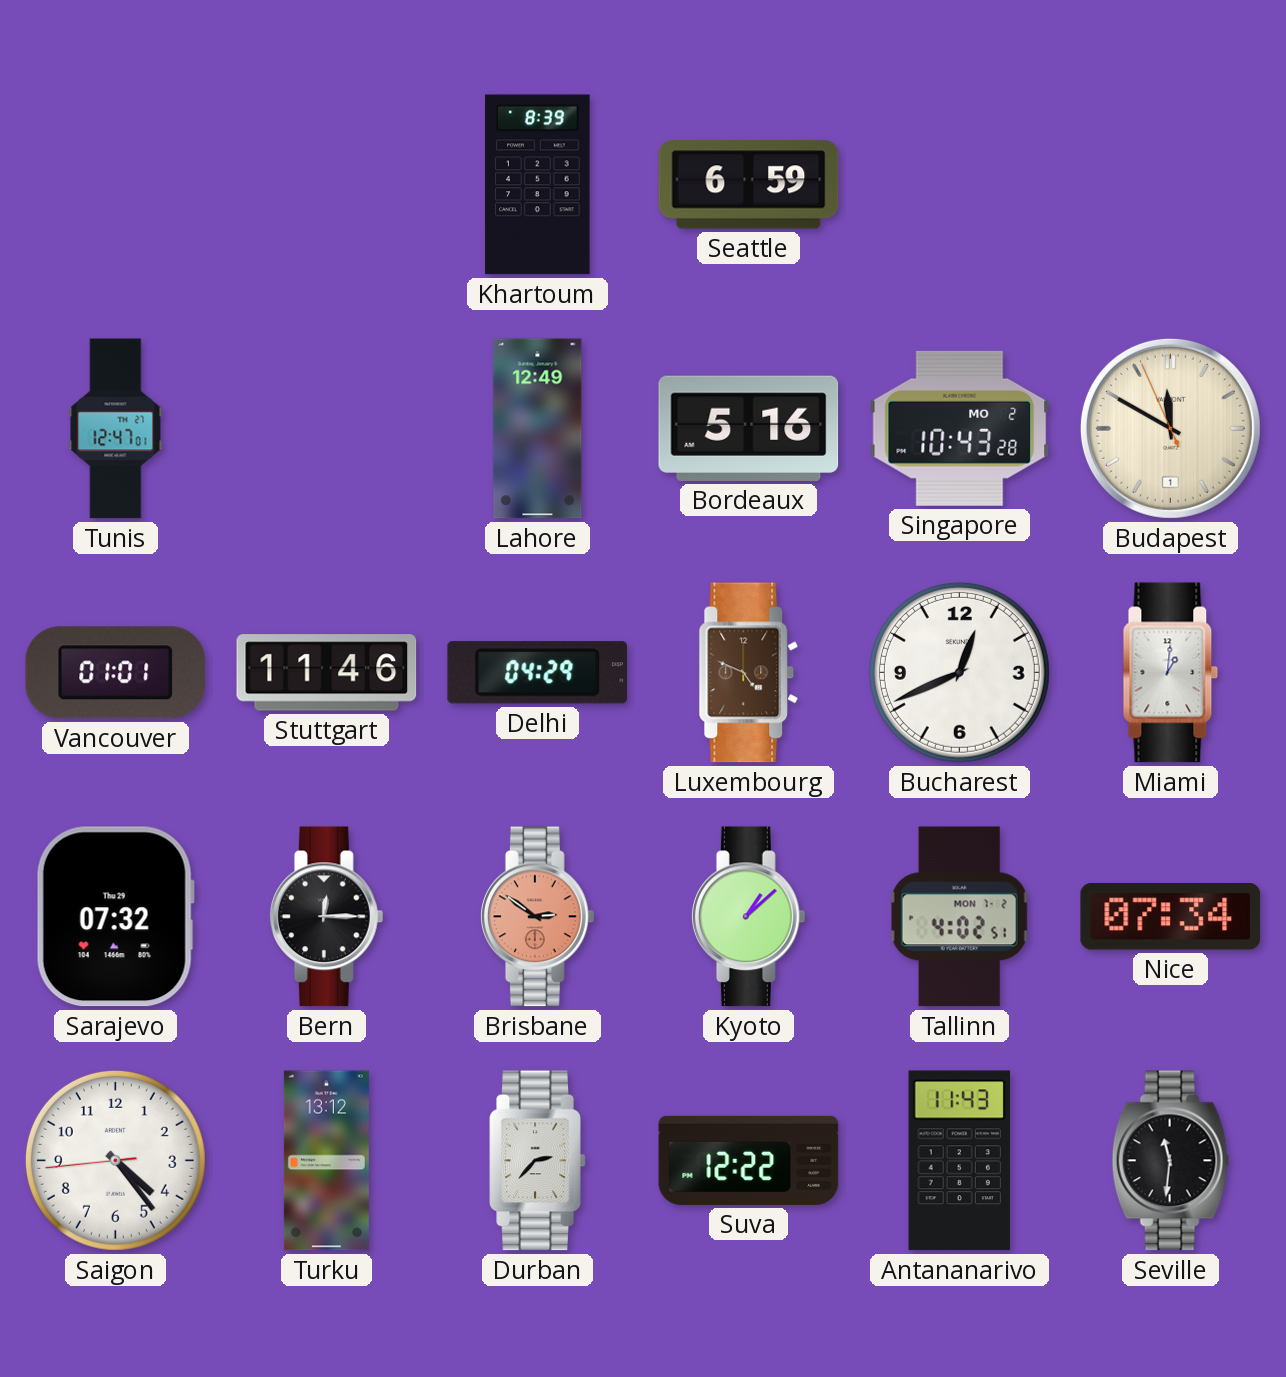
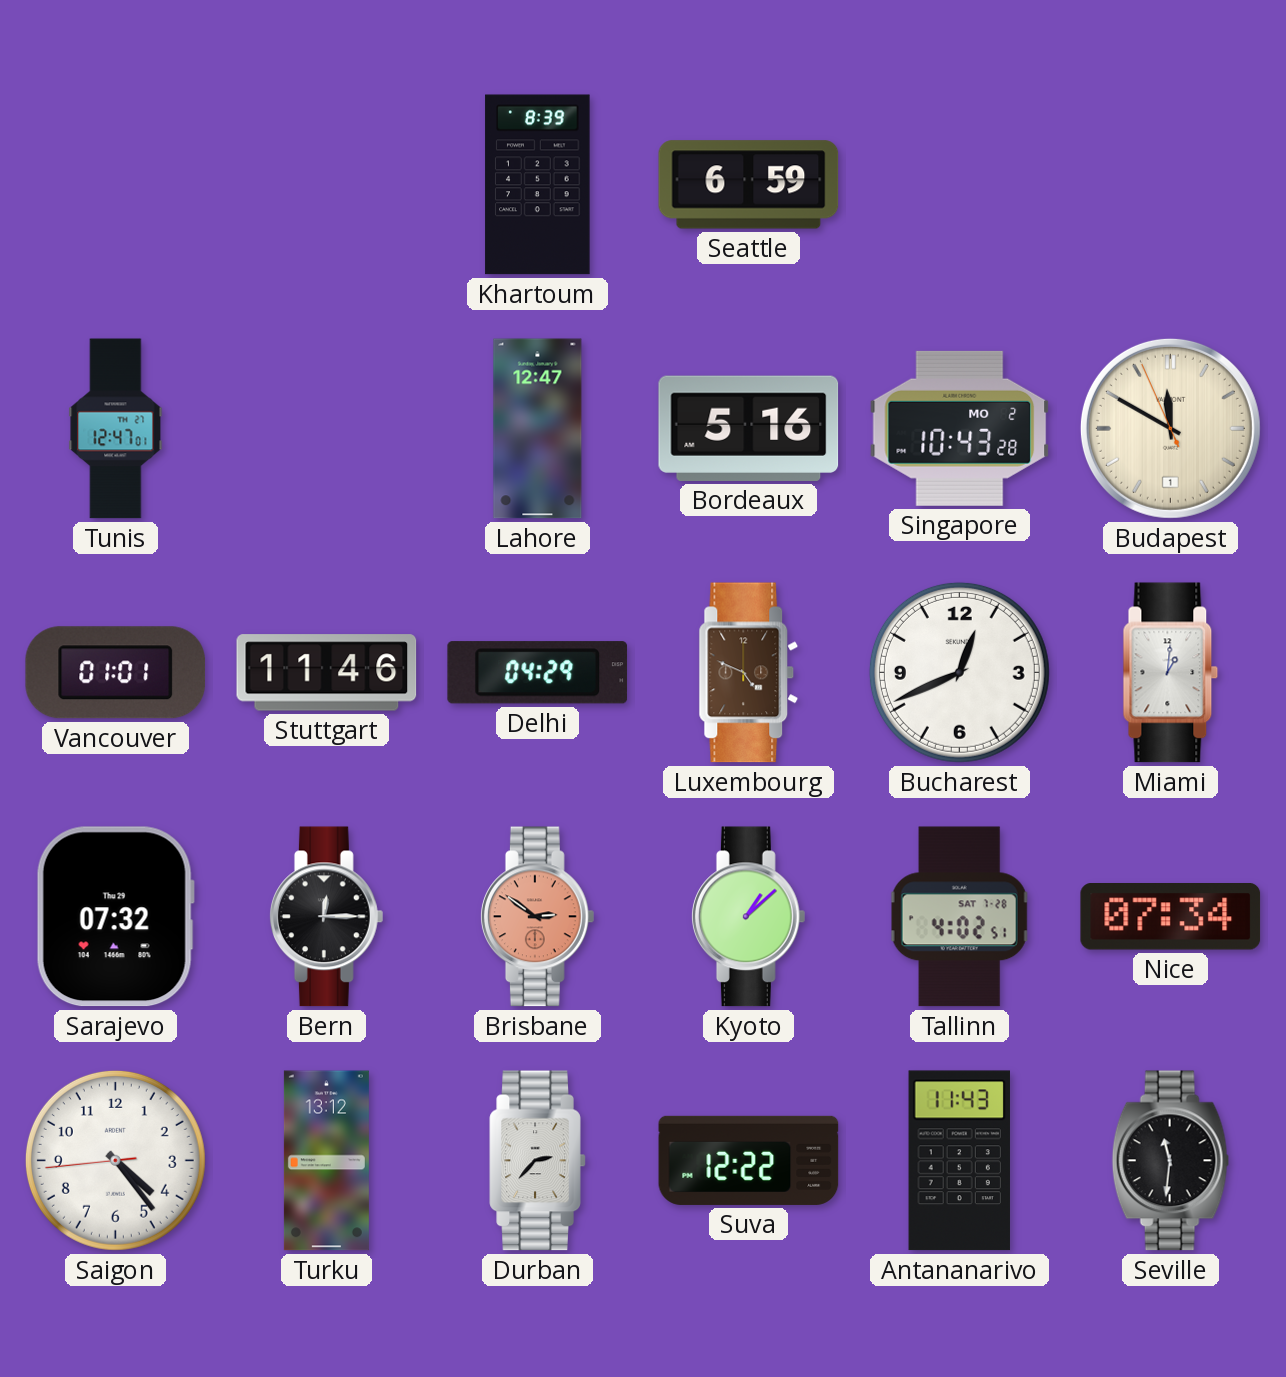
Lahore: 12:49 -> 12:47 (538, 429)
Tallinn date: MON 7-2 -> SAT 7-28 (959, 917)
